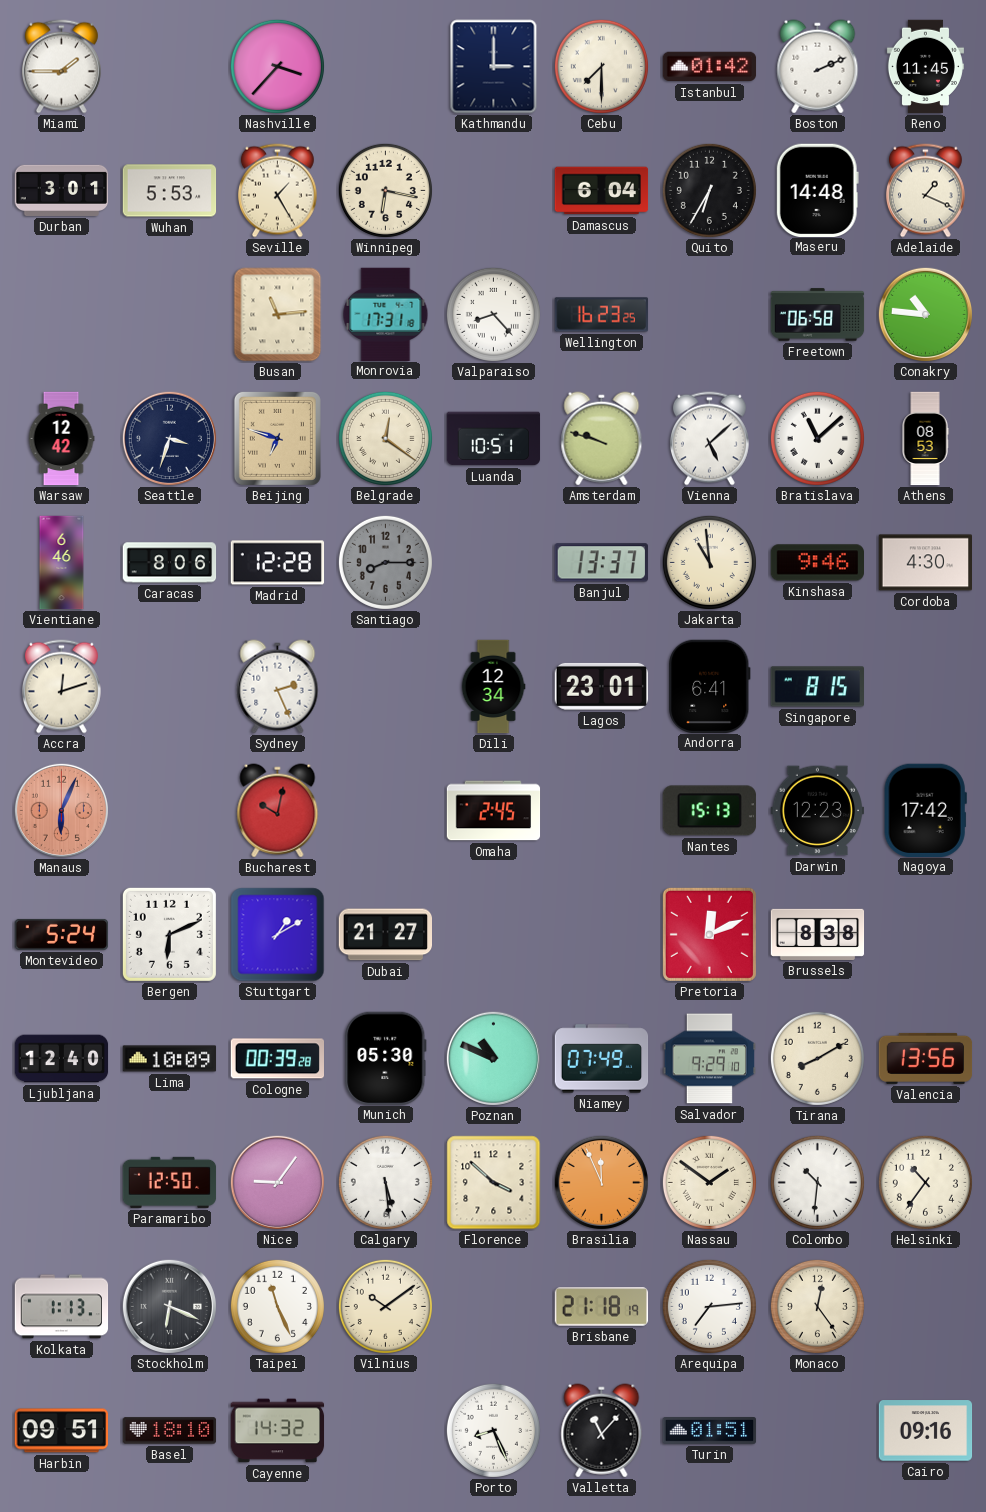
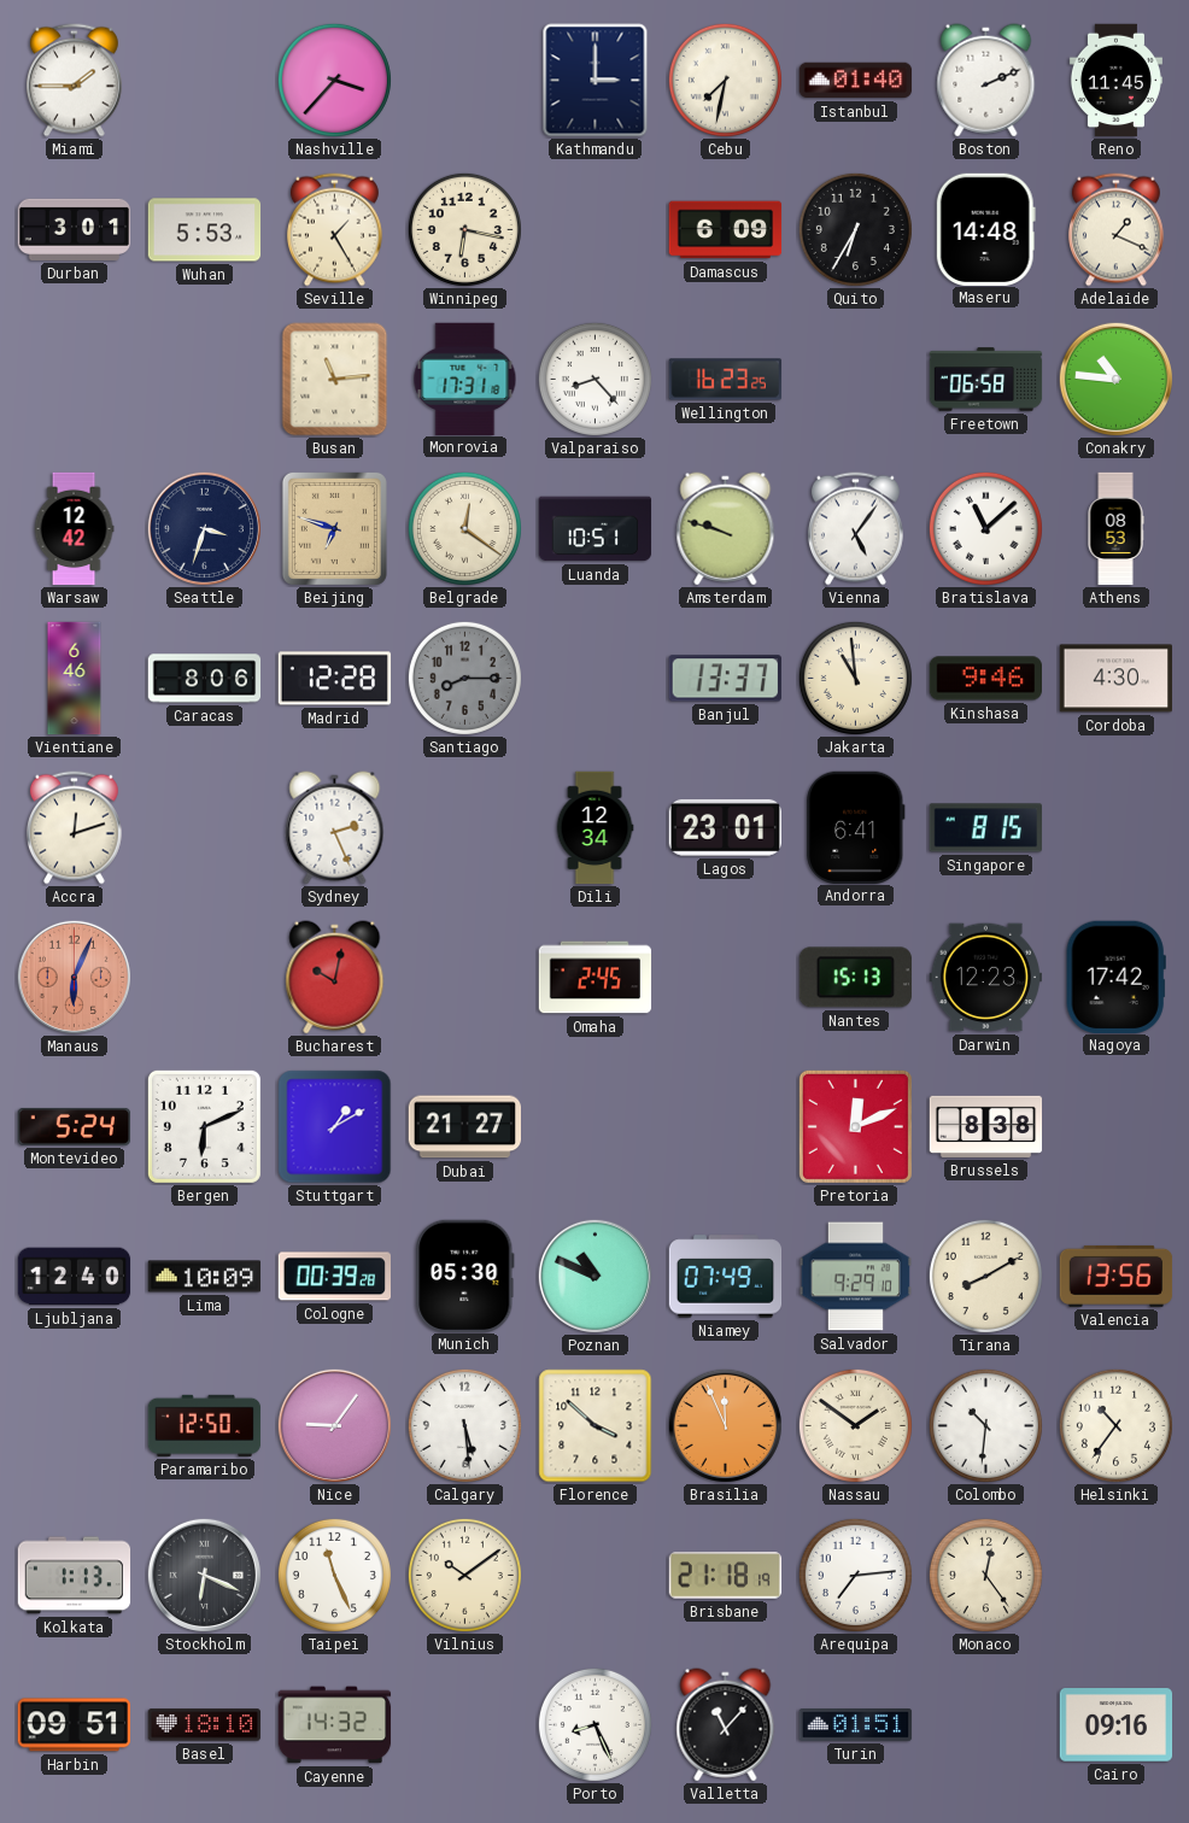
Cebu: 7:30 -> 7:32 (725, 80)
Istanbul: 01:42 -> 01:40 (856, 81)
Damascus: 6:04 -> 6:09 (726, 230)
Vienna: 5:08 -> 5:06 (855, 529)
